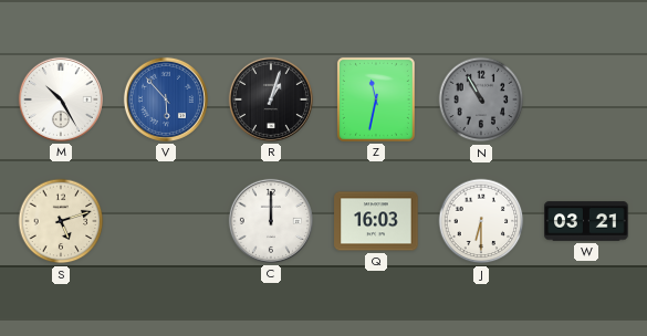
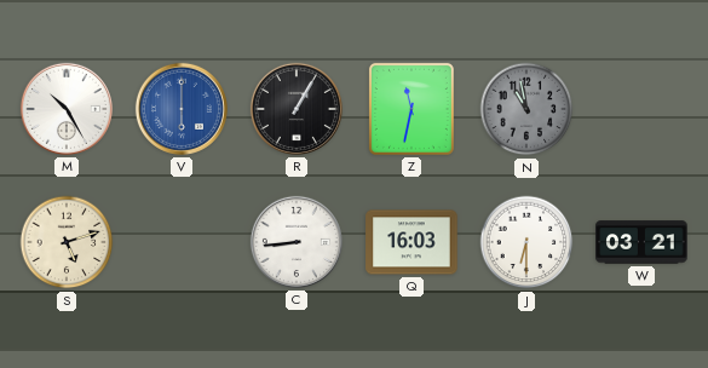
V: 5:53 -> 6:00 (182, 109)
R: 1:03 -> 1:05 (297, 109)
N: 10:55 -> 10:58 (526, 109)
C: 12:00 -> 8:44 (297, 242)
